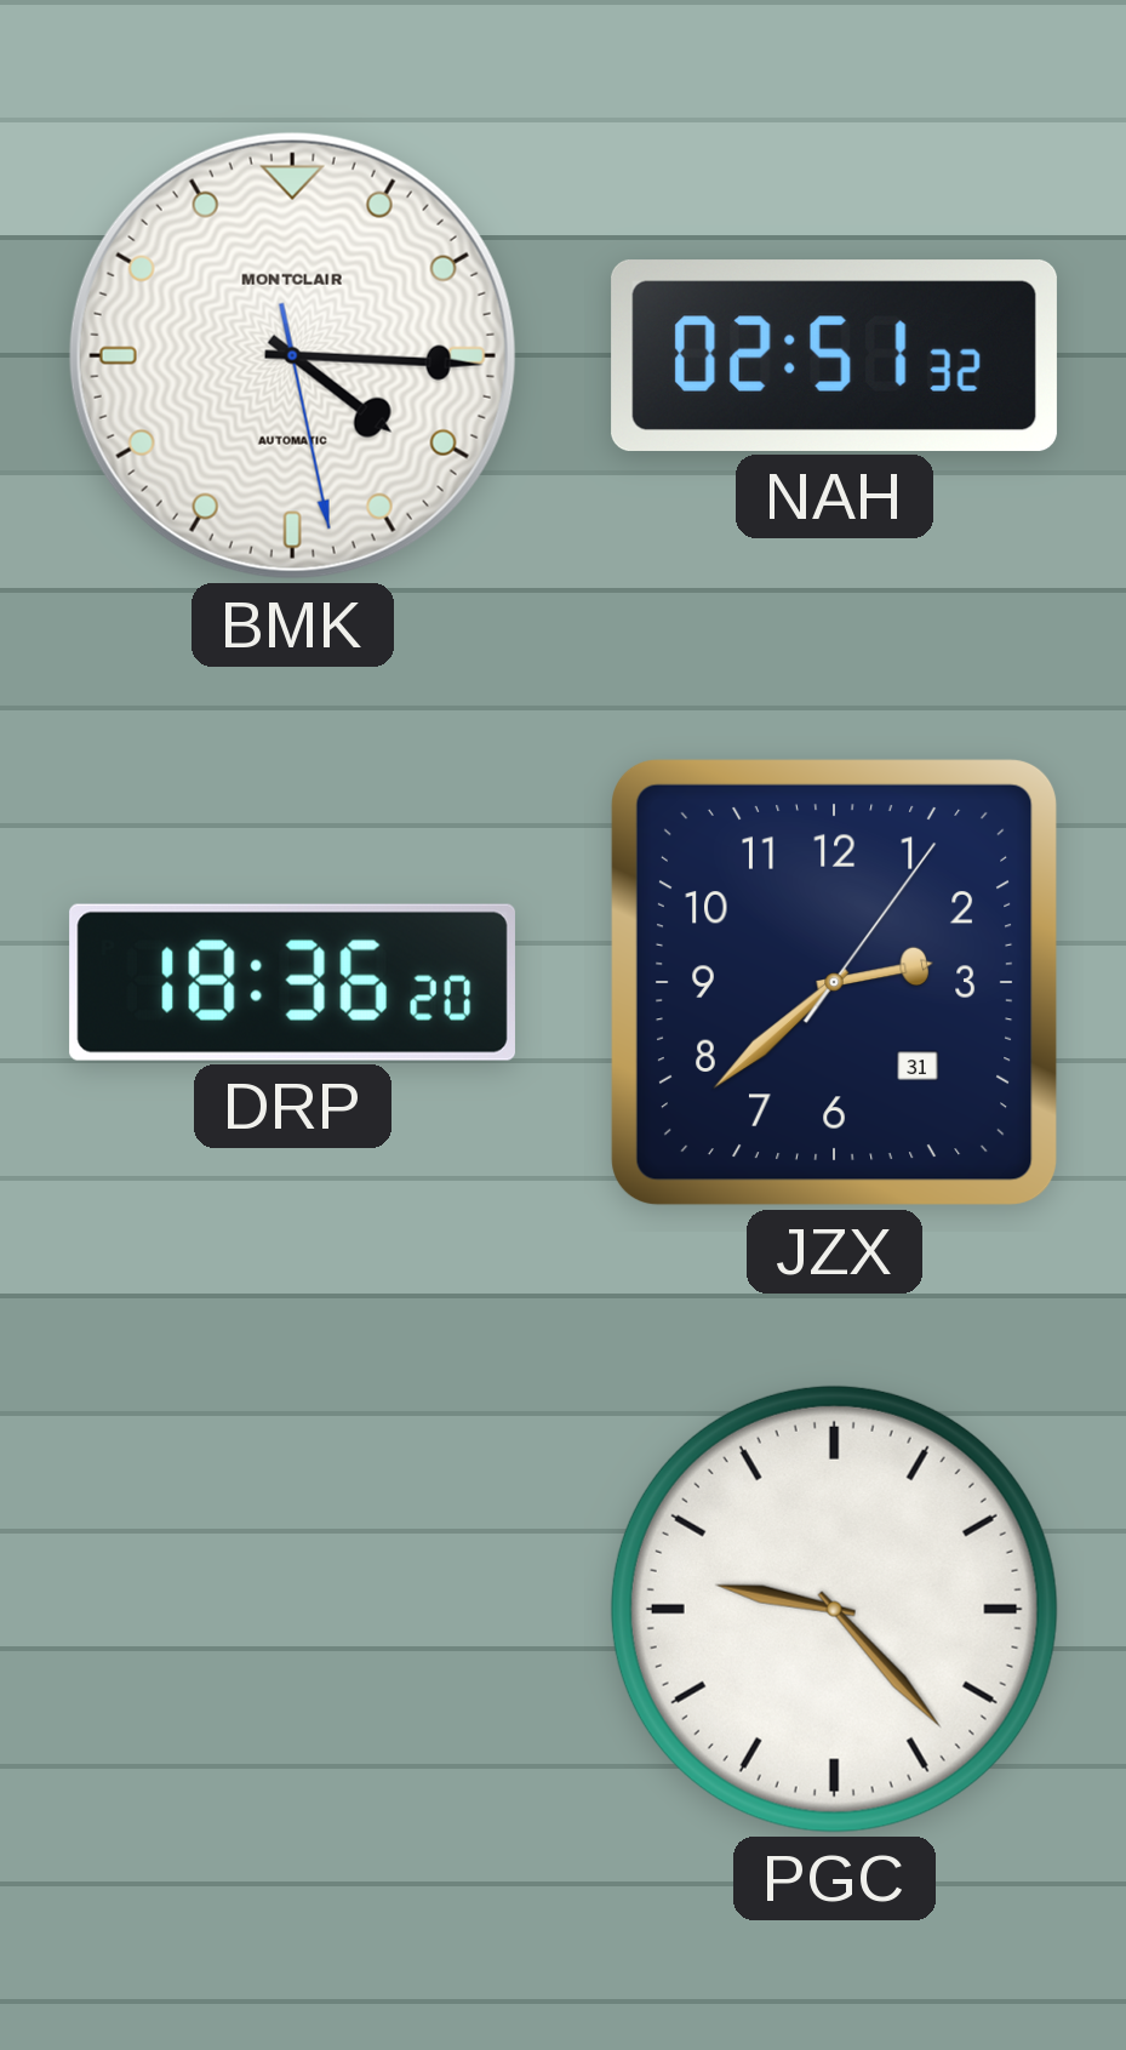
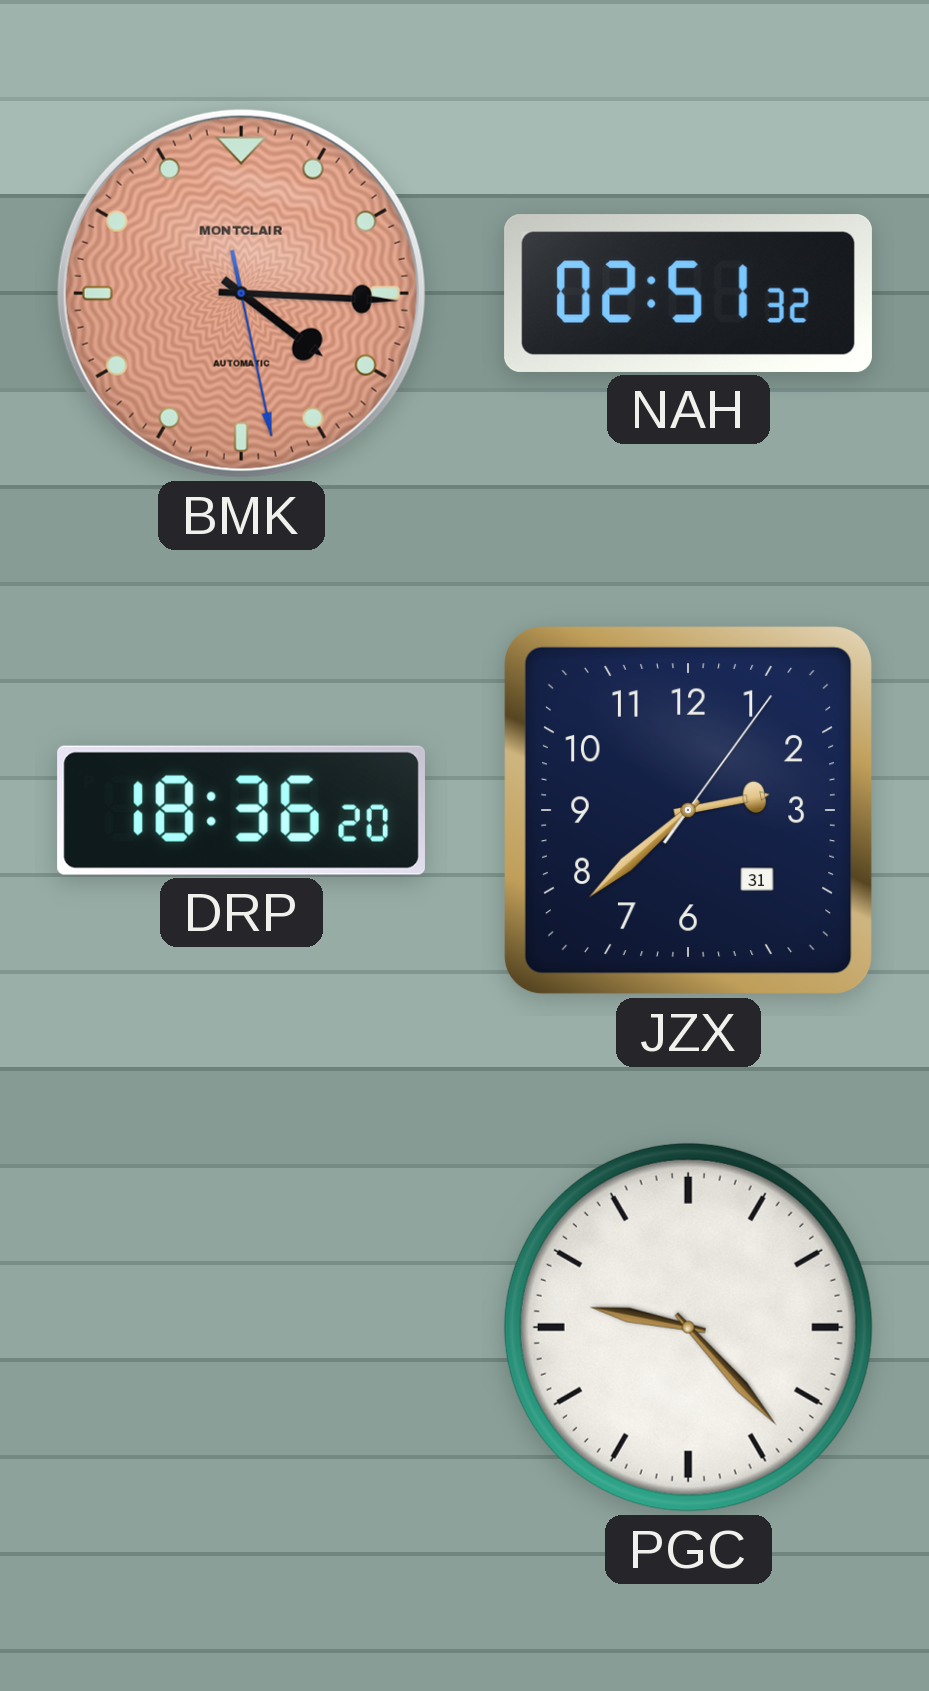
BMK dial: white -> salmon (241, 293)
